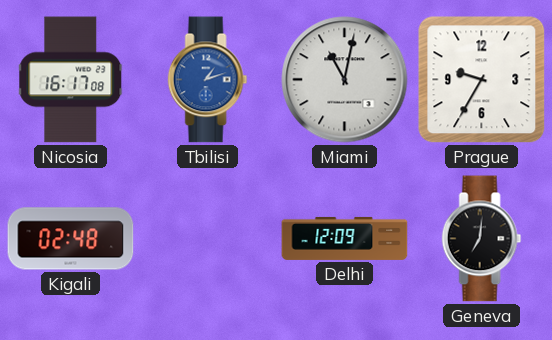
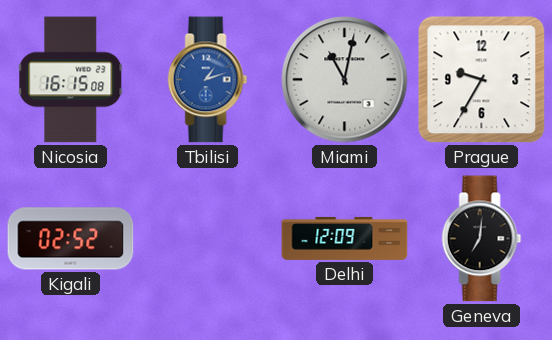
Nicosia: 16:17 -> 16:15 (71, 80)
Kigali: 02:48 -> 02:52 (71, 239)
